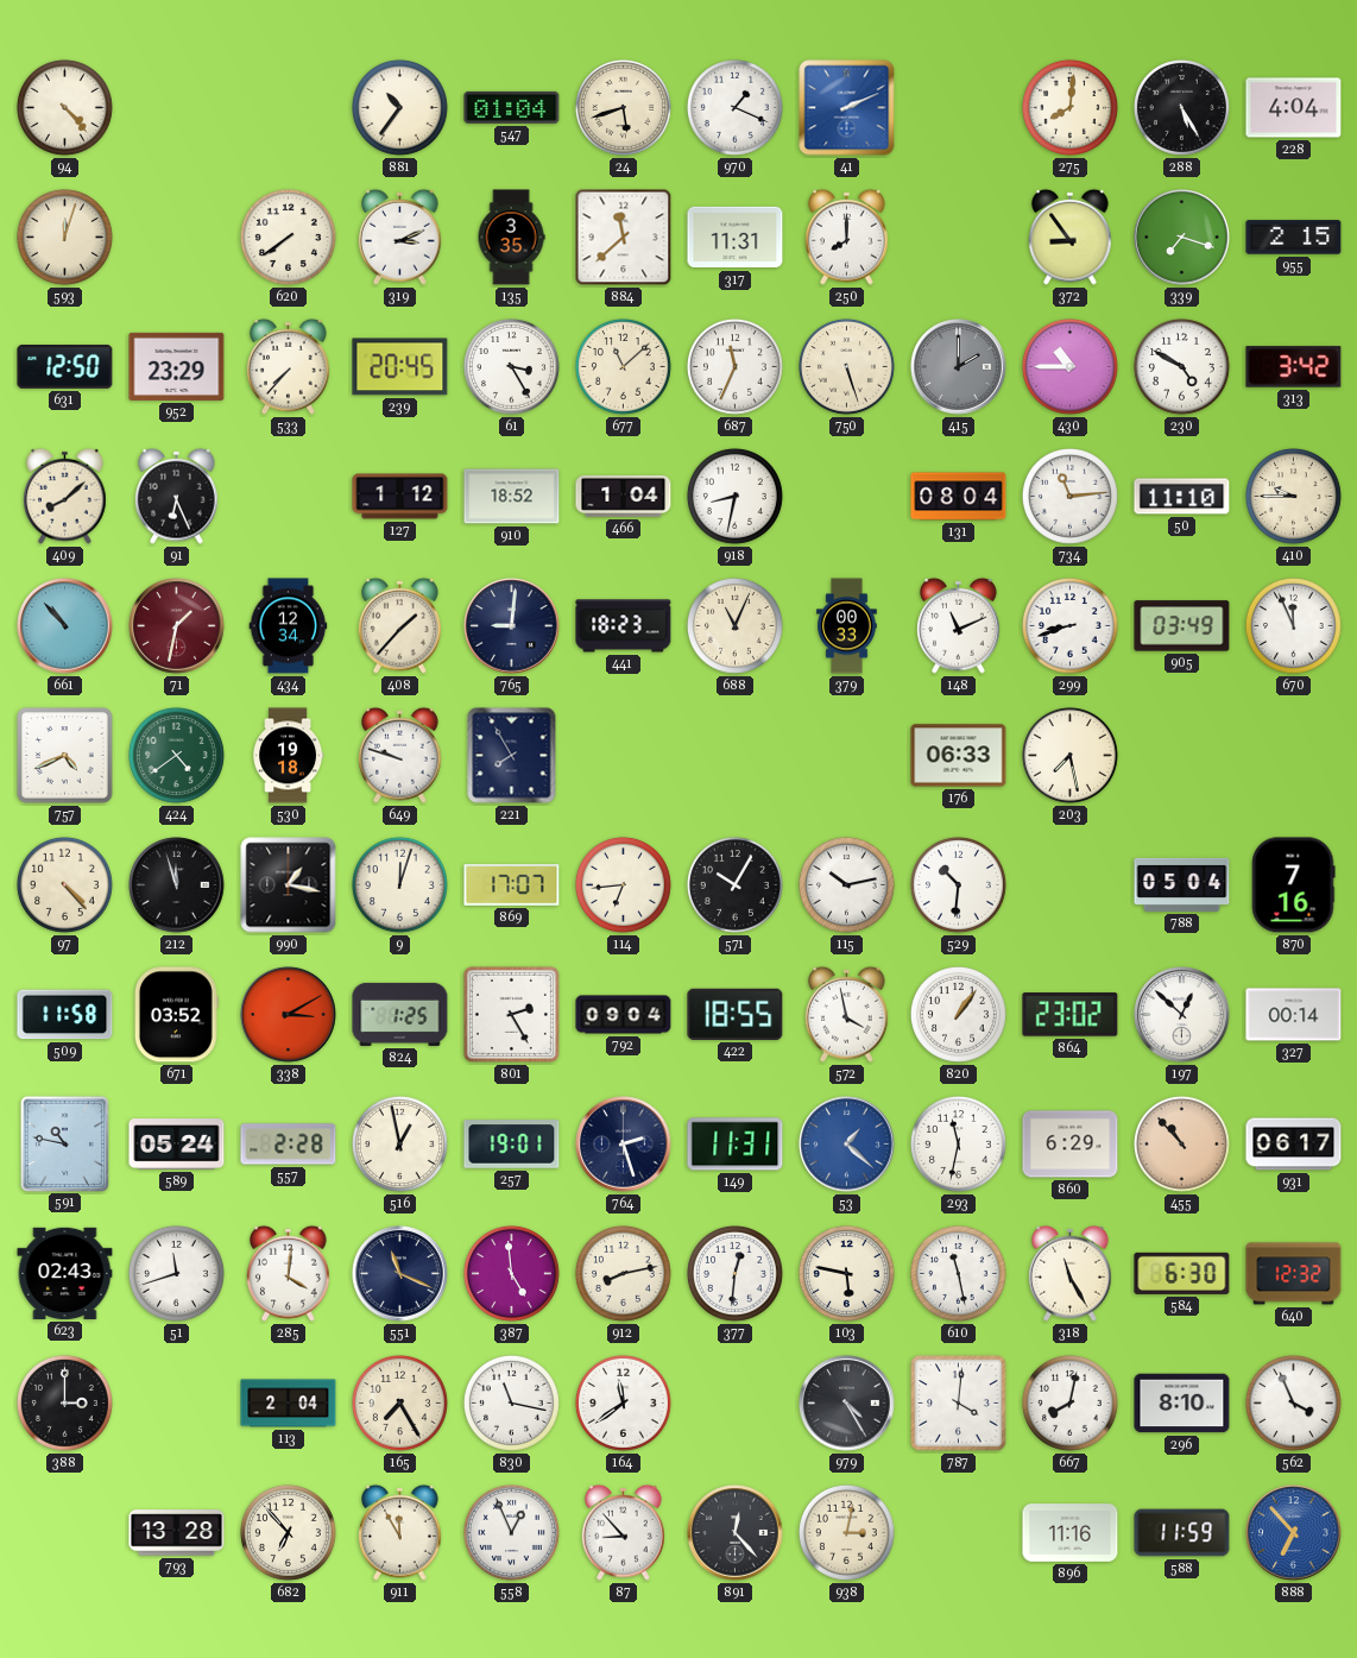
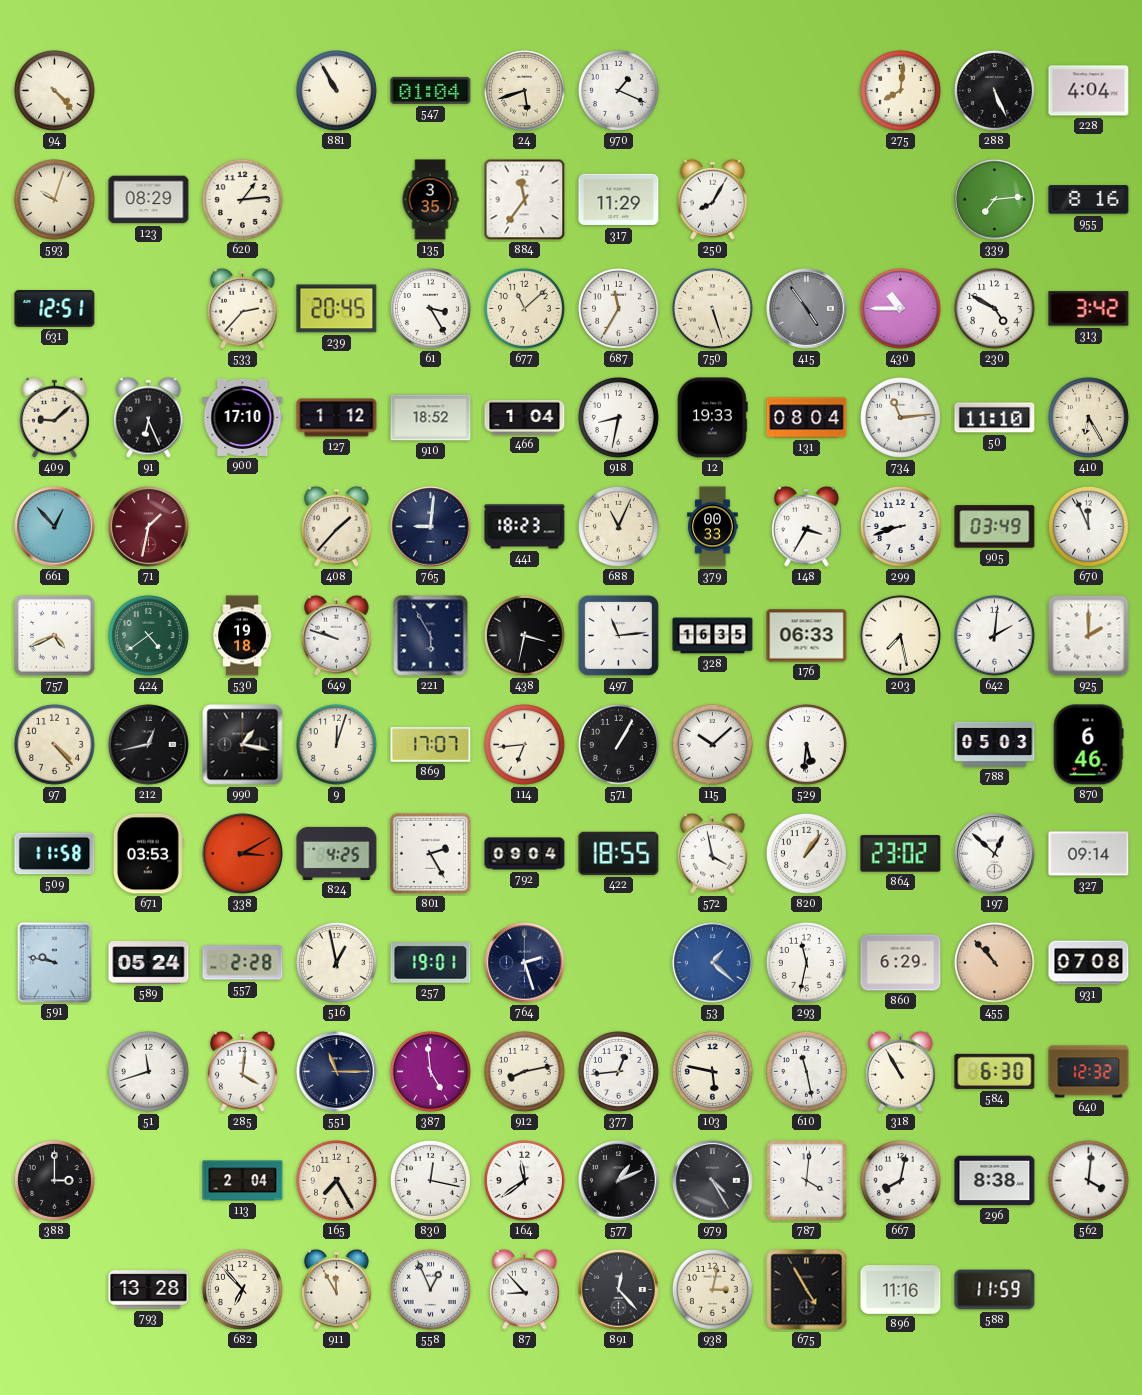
881: 10:36 -> 10:55 (336, 90)
41: 2:11 -> none (847, 108)
288: 5:25 -> 5:26 (994, 90)
593: 12:03 -> 10:03 (54, 199)
123: none -> 08:29 (149, 200)
620: 7:39 -> 1:14 (242, 199)
319: 3:11 -> none (400, 237)
884: 11:38 -> 11:36 (525, 200)
317: 11:31 -> 11:29 (619, 200)
250: 8:00 -> 8:05 (713, 199)
372: 8:54 -> none (1071, 237)
339: 7:18 -> 7:14 (995, 200)
955: 2:15 -> 8:16 (1089, 200)
631: 12:50 -> 12:51 (55, 309)
952: 23:29 -> none (177, 366)
533: 7:37 -> 2:37 (243, 308)
687: 11:34 -> 11:35 (618, 308)
415: 2:00 -> 4:54 (807, 309)
409: 8:08 -> 9:08 (55, 417)
900: none -> 17:10 (243, 417)
12: none -> 19:33 (713, 418)
410: 9:45 -> 6:25 (1088, 417)
661: 10:53 -> 12:53 (55, 527)
434: 12:34 -> none (289, 626)
148: 11:11 -> 3:35 (807, 526)
221: 7:55 -> 5:55 (431, 636)
438: none -> 3:32 (524, 635)
497: none -> 11:14 (618, 635)
328: none -> 16:35 (713, 636)
642: none -> 2:01 (994, 635)
925: none -> 2:00 (1089, 636)
212: 11:57 -> 12:43 (149, 745)
571: 10:05 -> 1:05 (618, 744)
115: 10:13 -> 10:08 (712, 744)
529: 10:31 -> 5:31 (806, 744)
788: 05:04 -> 05:03 (995, 744)
870: 7:16 -> 6:46 (1088, 745)
671: 03:52 -> 03:53 (149, 854)
824: 1:25 -> 4:25 (337, 853)
327: 00:14 -> 09:14 (1089, 854)
591: 10:47 -> 9:47 (54, 962)
149: 11:31 -> none (736, 1145)
931: 06:17 -> 07:08 (1089, 963)
623: 02:43 -> none (65, 1273)
551: 11:19 -> 11:15 (337, 1072)
377: 12:31 -> 12:44 (618, 1071)
318: 11:25 -> 10:55 (901, 1071)
830: 11:17 -> 12:17 (430, 1180)
577: none -> 1:11 (619, 1181)
296: 8:10 -> 8:38 (995, 1181)
562: 3:56 -> 4:01 (1088, 1180)
675: none -> 4:55 (807, 1290)
888: 6:53 -> none (1294, 1533)
